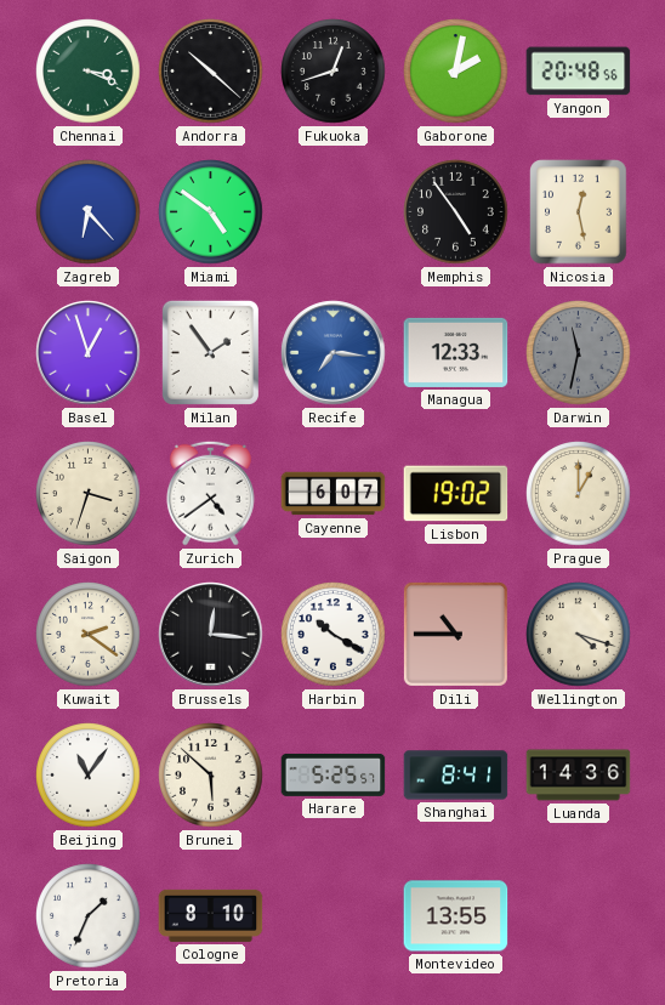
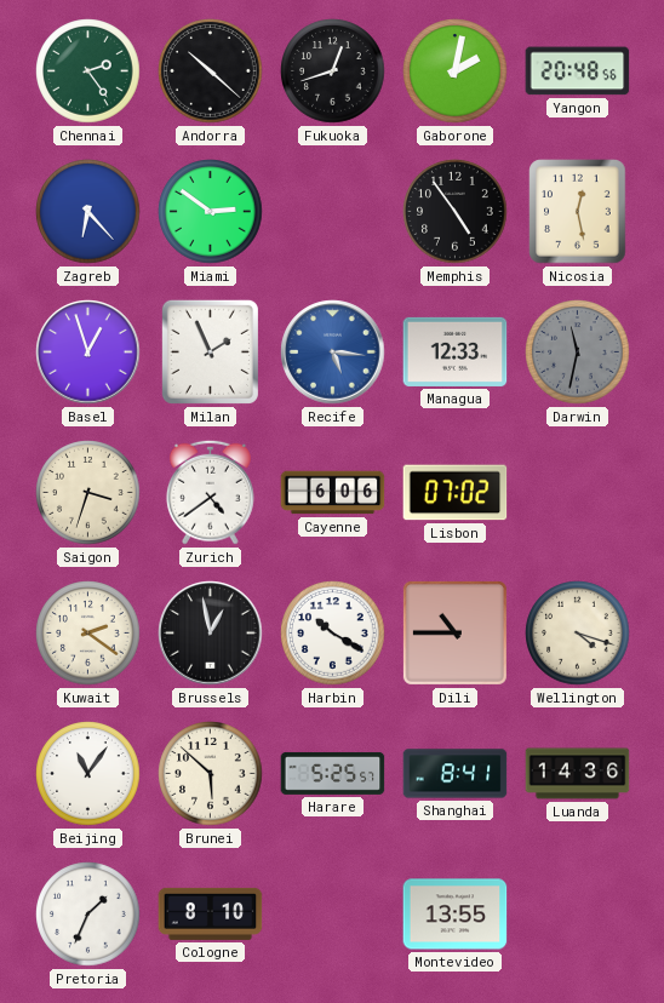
Chennai: 3:19 -> 2:24 (88, 71)
Miami: 4:51 -> 2:51 (211, 212)
Milan: 1:54 -> 1:56 (210, 351)
Recife: 7:16 -> 5:16 (333, 353)
Cayenne: 6:07 -> 6:06 (333, 493)
Lisbon: 19:02 -> 07:02 (456, 493)
Prague: 1:00 -> none (579, 494)
Brussels: 12:16 -> 12:58 (211, 634)
